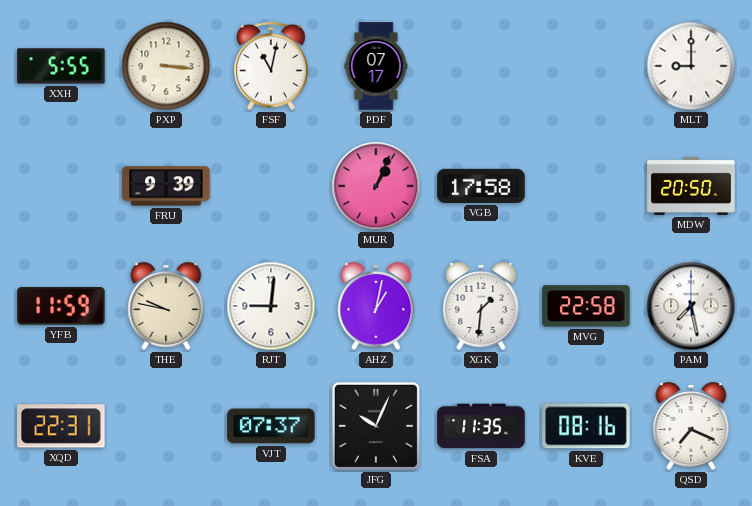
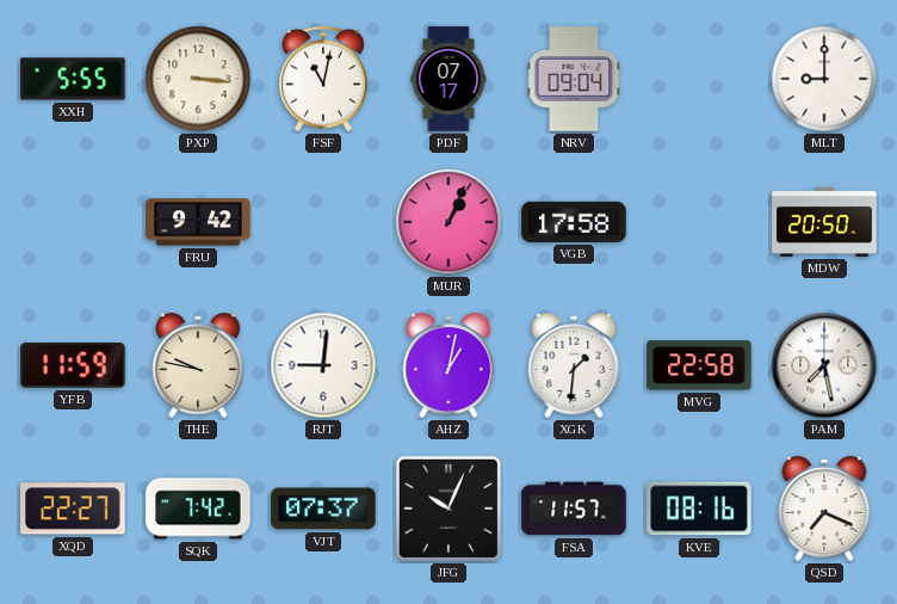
NRV: none -> 09:04 (574, 79)
FRU: 9:39 -> 9:42 (198, 222)
XQD: 22:31 -> 22:27 (73, 509)
SQK: none -> 7:42 (198, 509)
FSA: 11:35 -> 11:57 (574, 509)
